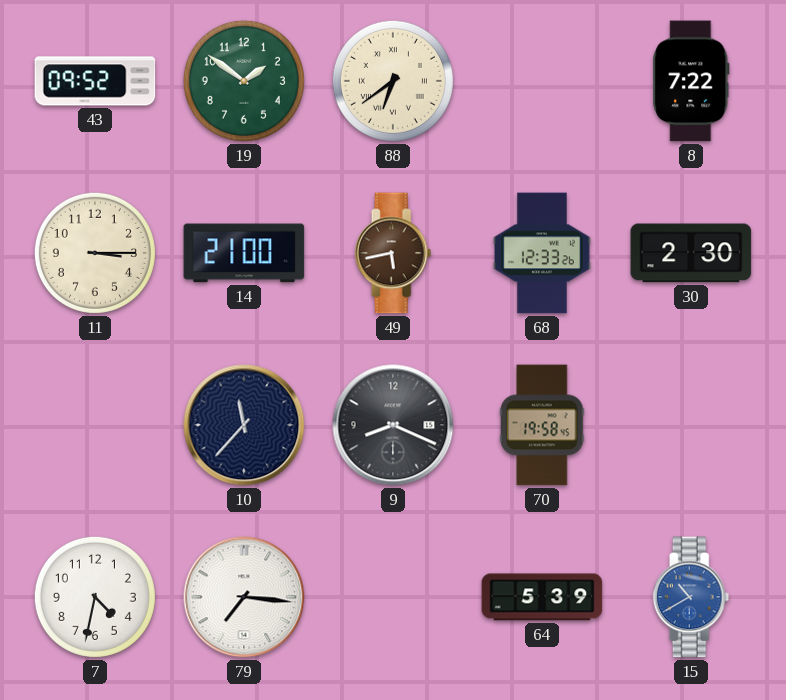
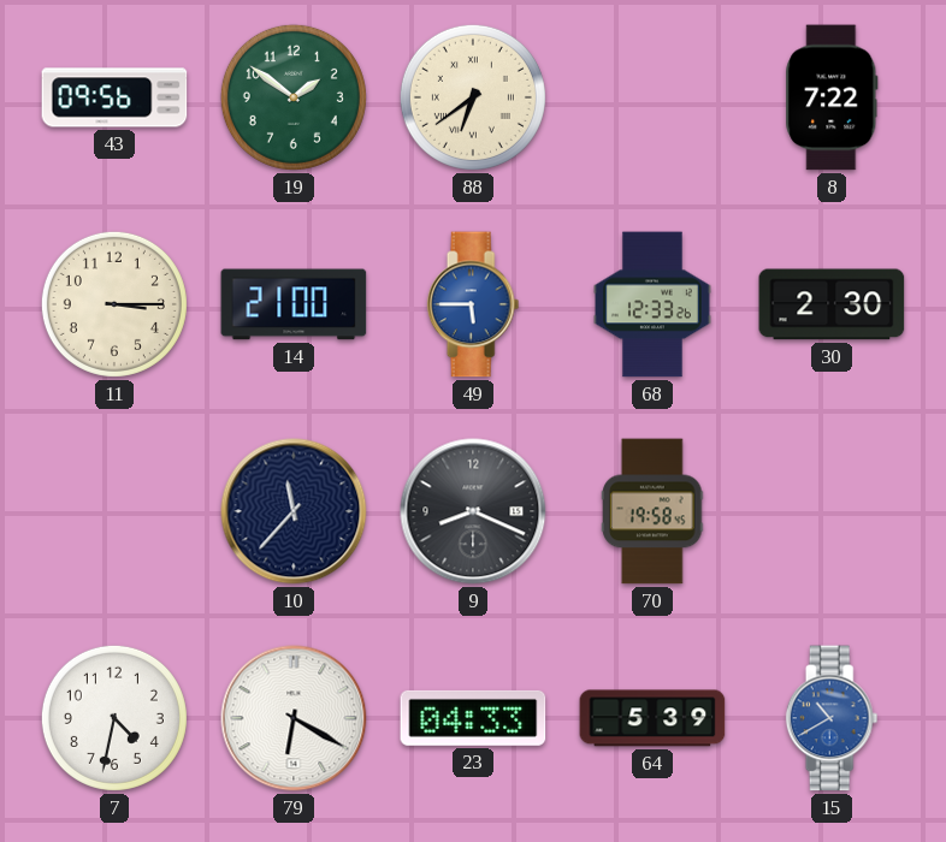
43: 09:52 -> 09:56 (114, 97)
49: 5:43 -> 5:45 (473, 304)
49 dial: brown -> blue (473, 304)
79: 7:16 -> 6:20 (294, 718)
23: none -> 04:33 (473, 718)
